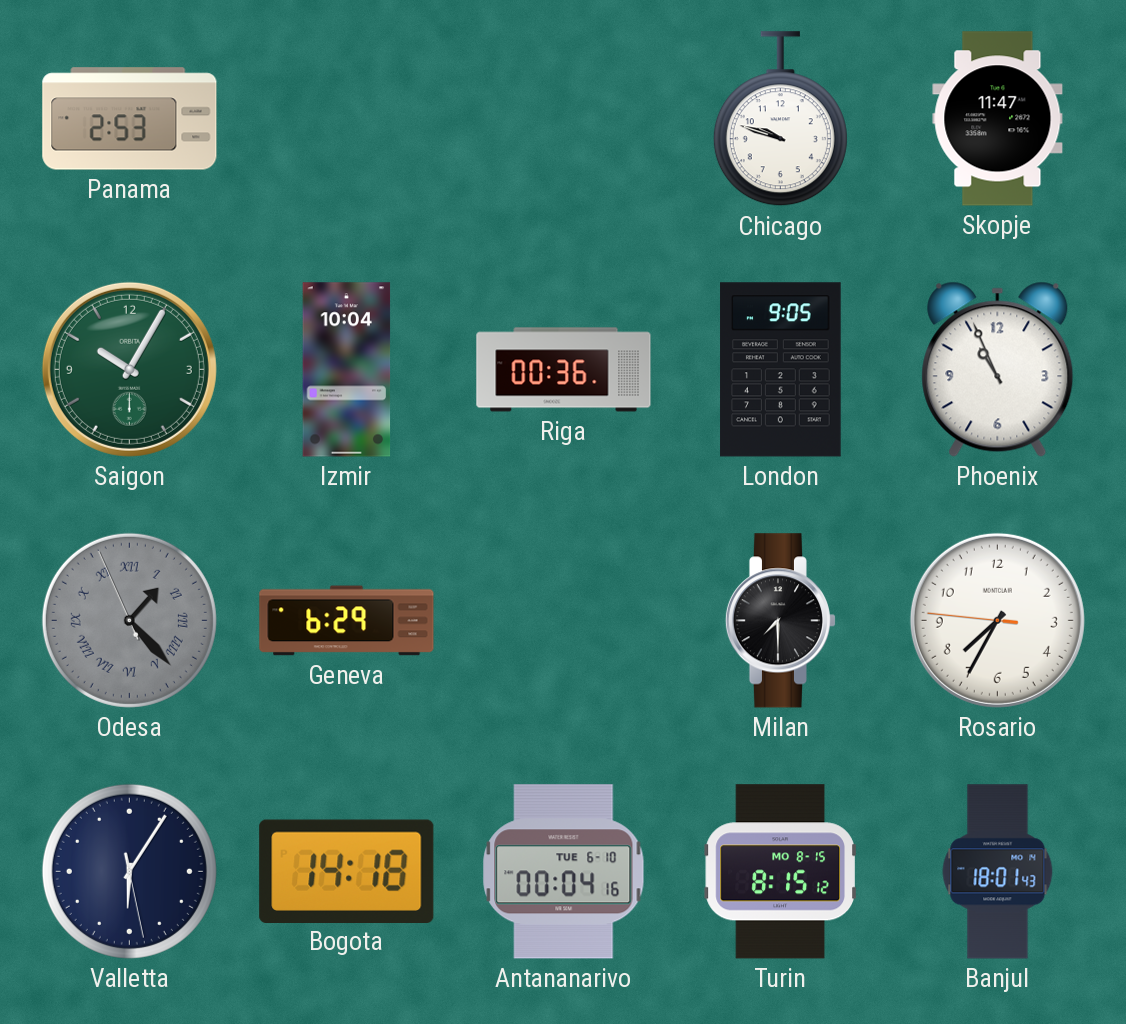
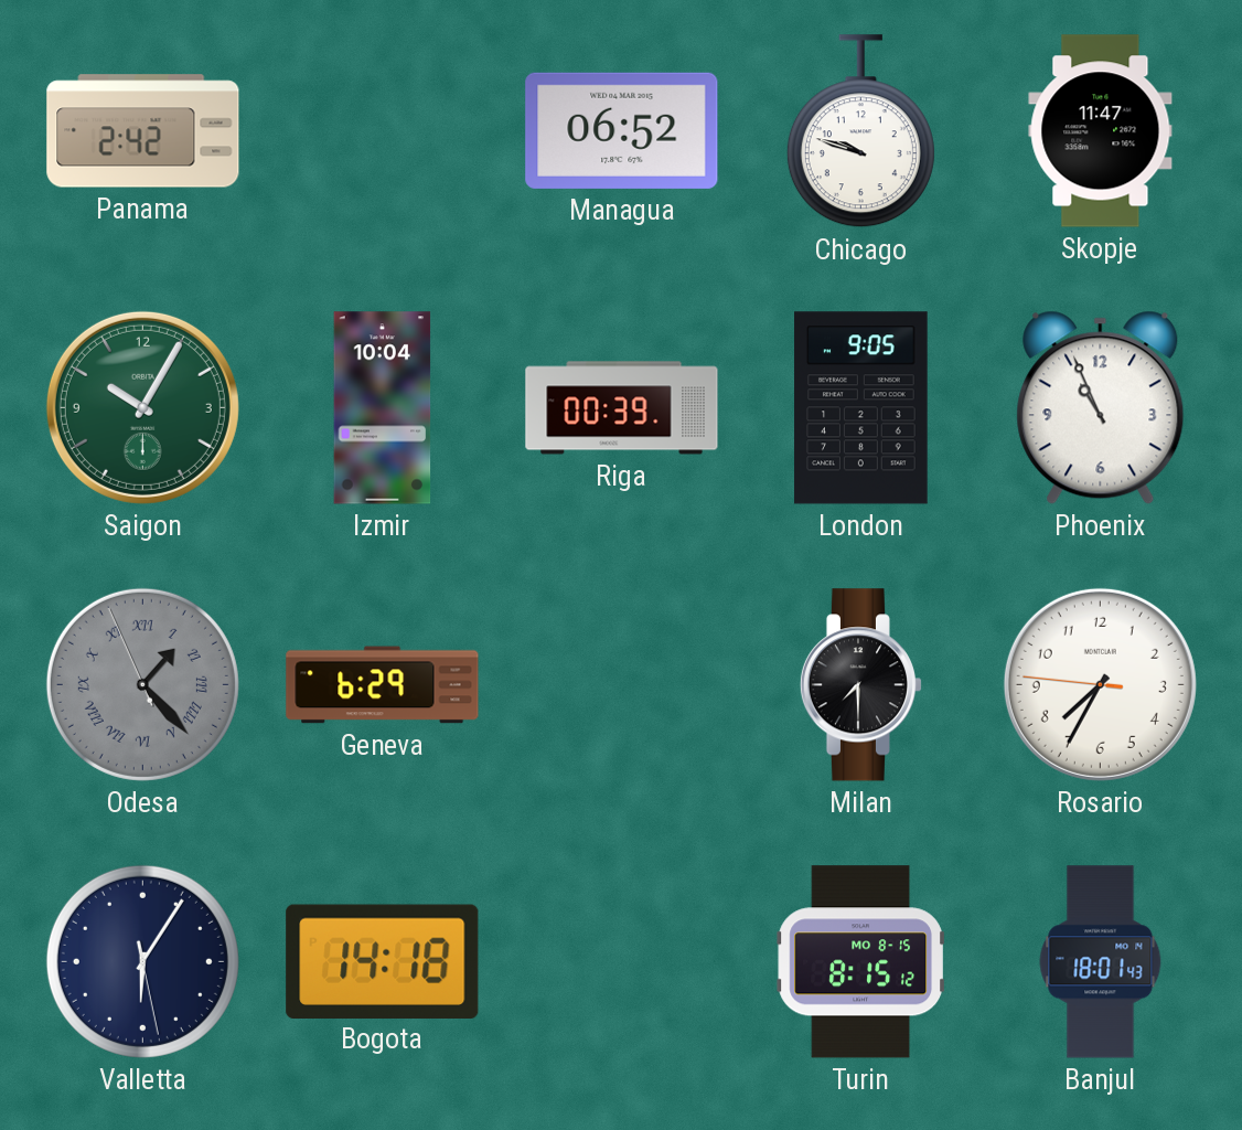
Panama: 2:53 -> 2:42 (143, 131)
Managua: none -> 06:52 (622, 130)
Riga: 00:36 -> 00:39 (622, 408)
Antananarivo: 00:04 -> none (564, 872)
